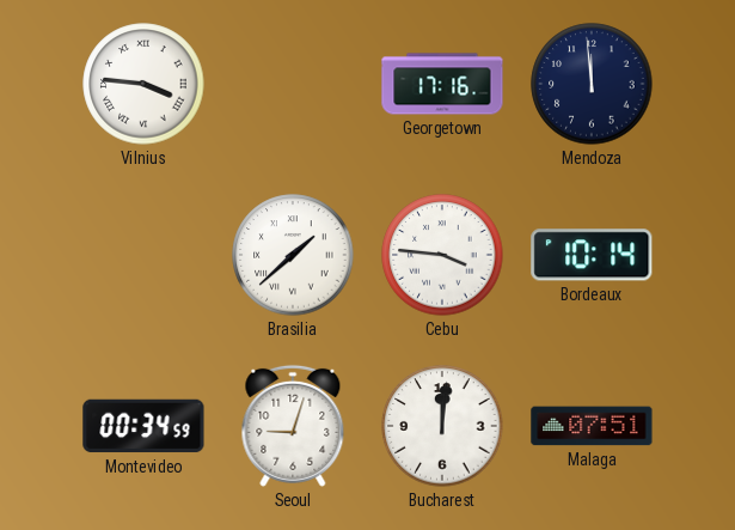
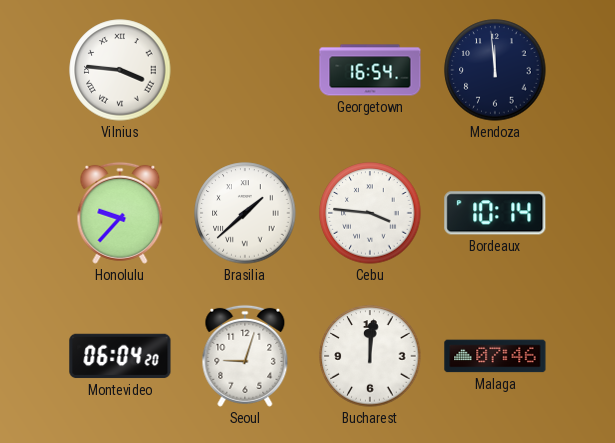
Georgetown: 17:16 -> 16:54 (370, 70)
Honolulu: none -> 9:37 (120, 213)
Montevideo: 00:34 -> 06:04 (120, 356)
Malaga: 07:51 -> 07:46 (495, 356)
